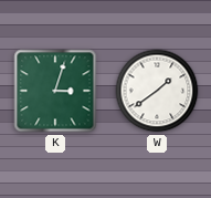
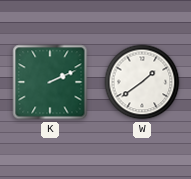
K: 3:03 -> 2:11 (50, 82)
